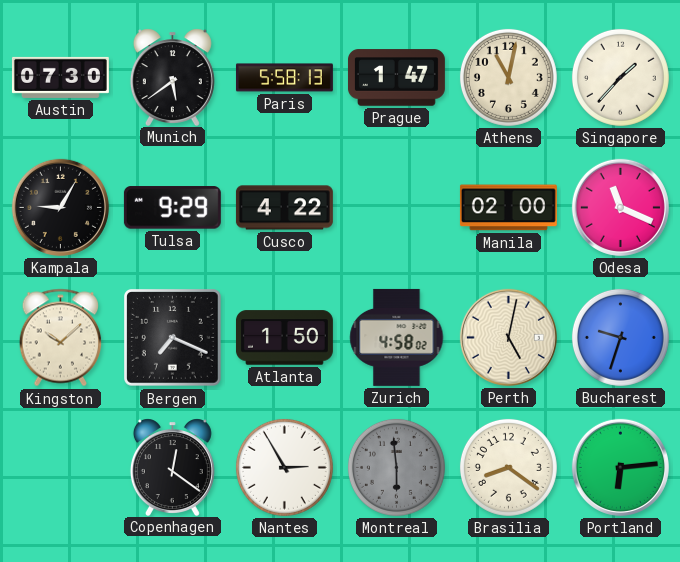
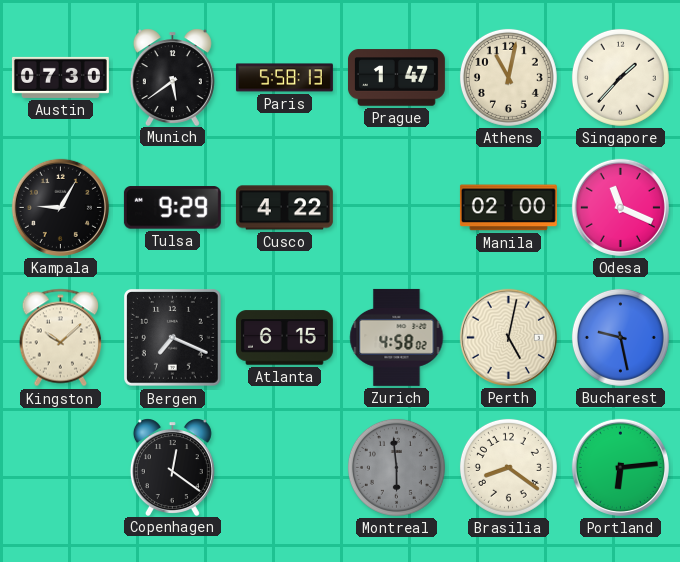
Atlanta: 1:50 -> 6:15 (284, 338)
Bucharest: 9:33 -> 9:28 (620, 337)
Nantes: 2:55 -> none (284, 467)
